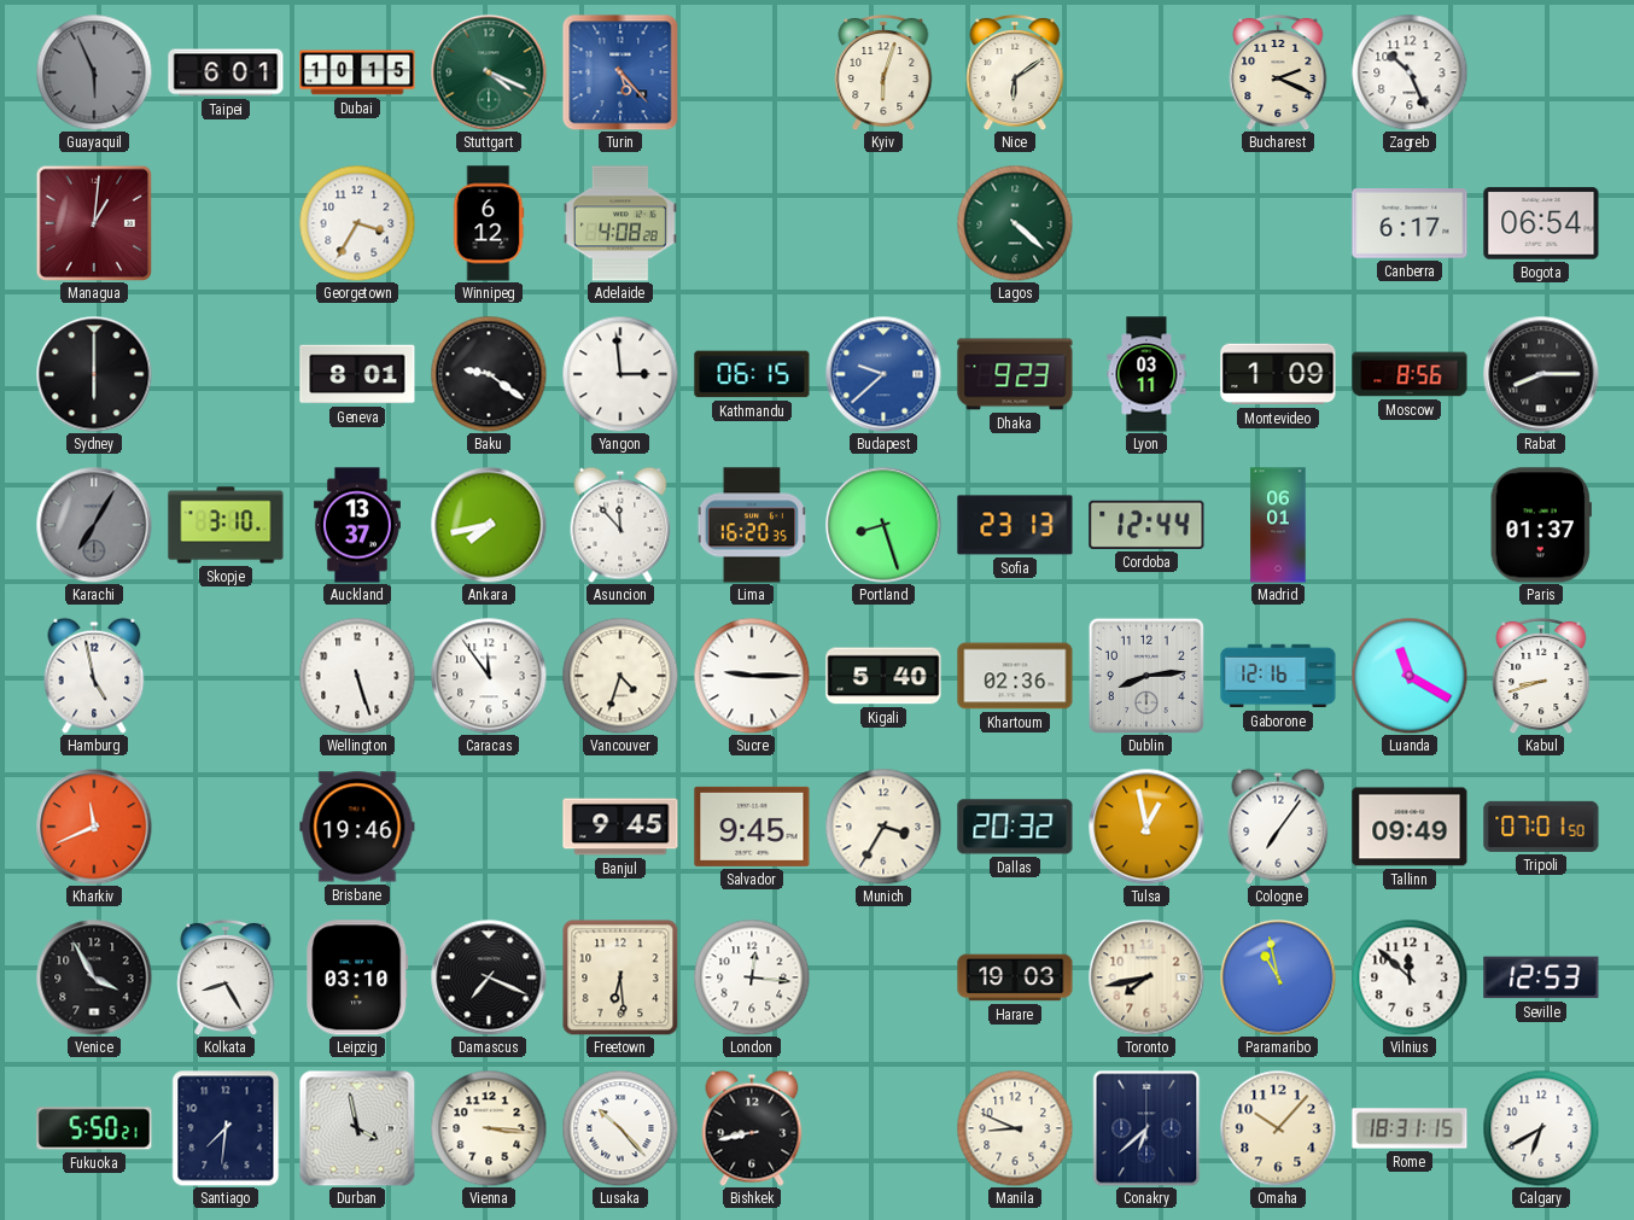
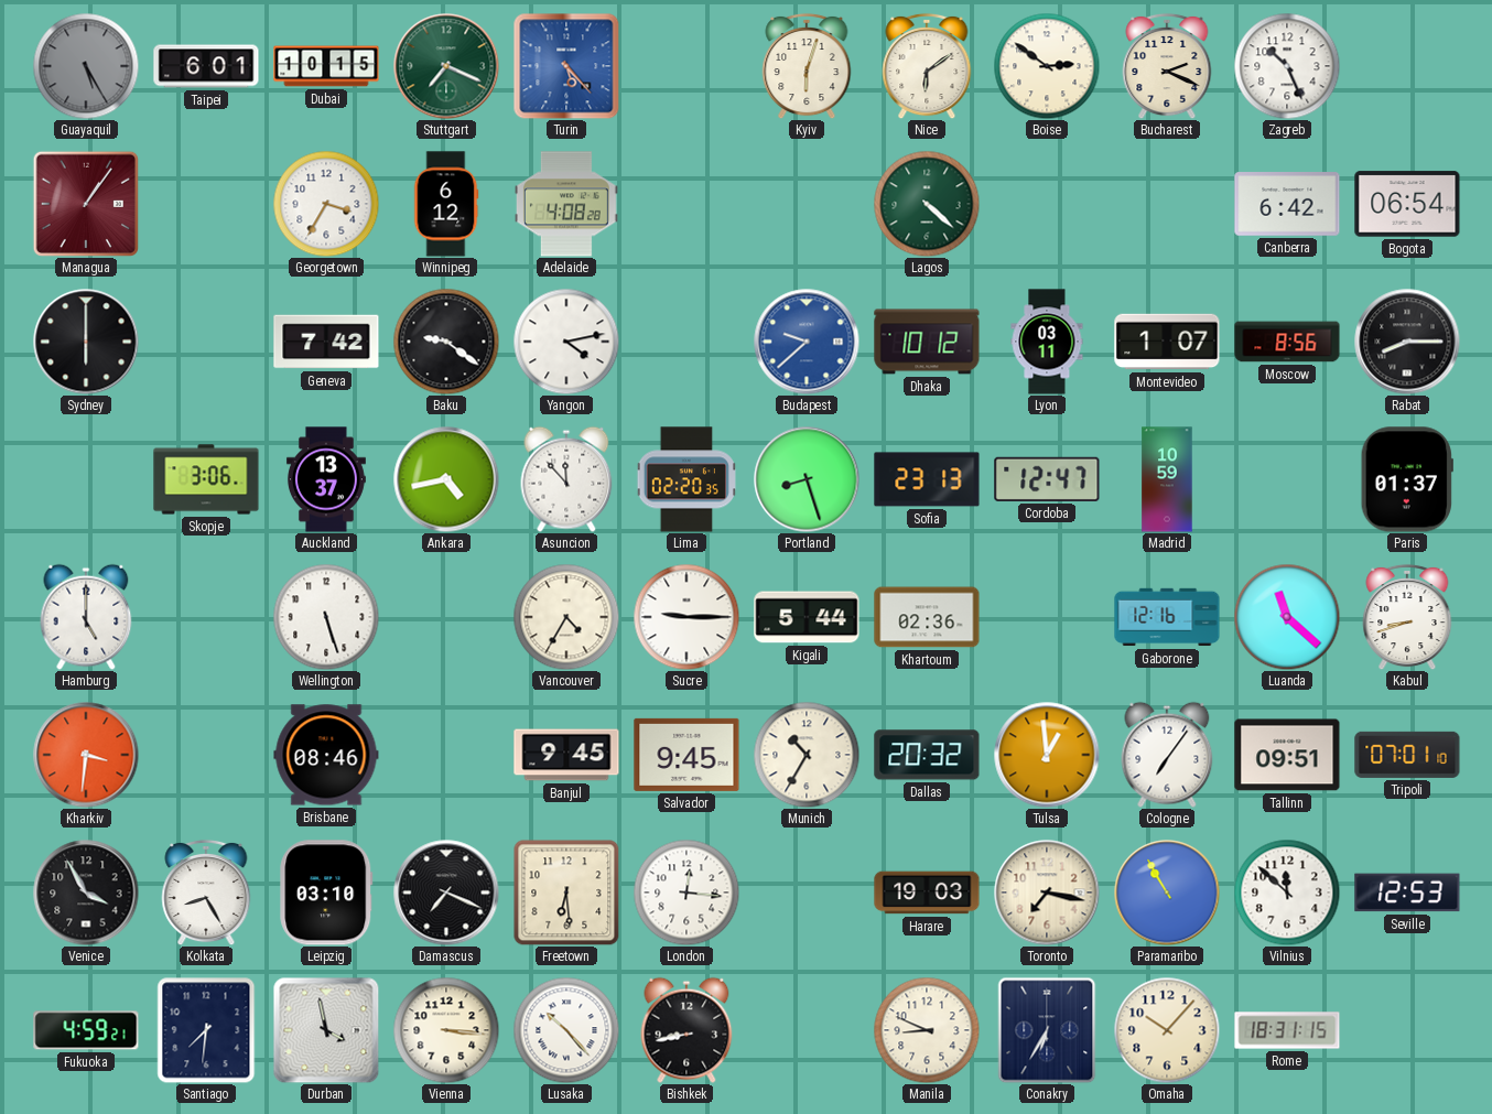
Guayaquil: 5:56 -> 5:25 (86, 66)
Stuttgart: 4:19 -> 7:19 (446, 66)
Boise: none -> 2:51 (1047, 66)
Managua: 1:01 -> 1:06 (86, 204)
Canberra: 6:17 -> 6:42 (1287, 204)
Geneva: 8:01 -> 7:42 (326, 342)
Yangon: 2:59 -> 4:13 (566, 342)
Kathmandu: 06:15 -> none (752, 374)
Dhaka: 9:23 -> 10:12 (927, 342)
Montevideo: 1:09 -> 1:07 (1167, 342)
Karachi: 7:05 -> none (94, 525)
Skopje: 3:10 -> 3:06 (206, 479)
Ankara: 7:43 -> 4:43 (446, 479)
Lima: 16:20 -> 02:20 (686, 479)
Cordoba: 12:44 -> 12:47 (1047, 479)
Madrid: 06:01 -> 10:59 (1167, 479)
Hamburg: 4:58 -> 5:00 (86, 617)
Caracas: 11:54 -> none (489, 676)
Vancouver: 4:33 -> 4:35 (566, 617)
Kigali: 5:40 -> 5:44 (807, 617)
Dublin: 8:14 -> none (1146, 676)
Luanda: 11:20 -> 11:22 (1287, 617)
Kharkiv: 11:41 -> 3:31 (86, 755)
Brisbane: 19:46 -> 08:46 (326, 755)
Munich: 3:35 -> 10:35 (807, 755)
Tulsa: 12:58 -> 12:59 (1047, 755)
Tallinn: 09:49 -> 09:51 (1287, 755)
Tripoli: 07:01:50 -> 07:01:10 (1407, 755)
Toronto: 7:43 -> 7:17 (1047, 893)
Paramaribo: 10:58 -> 10:55 (1167, 893)
Fukuoka: 5:50 -> 4:59 (86, 1030)
Conakry: 6:38 -> 6:35 (1047, 1030)
Calgary: 6:40 -> none (1541, 1128)
